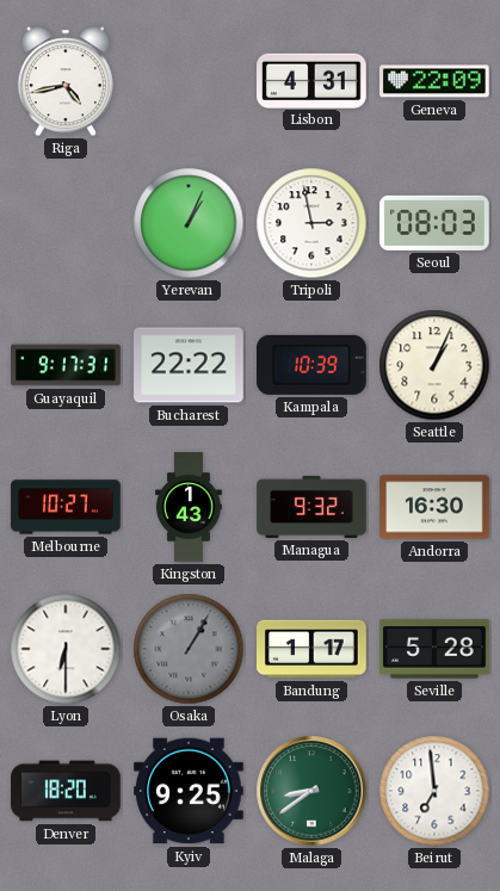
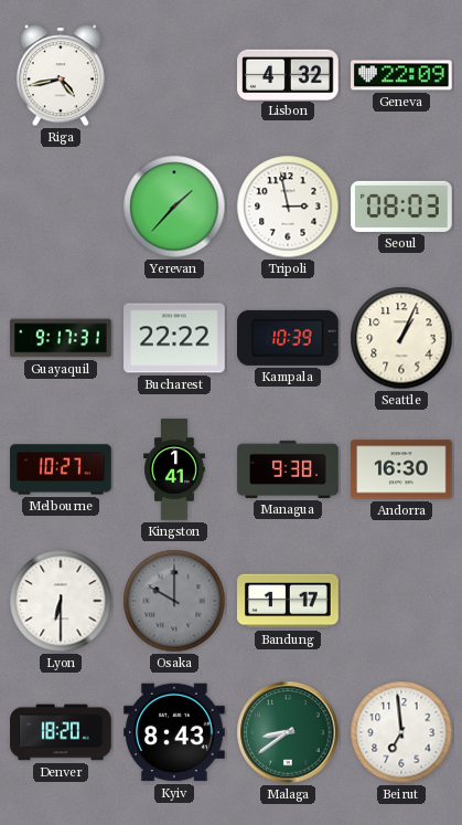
Lisbon: 4:31 -> 4:32 (289, 74)
Yerevan: 1:04 -> 1:37 (174, 207)
Kingston: 1:43 -> 1:41 (174, 469)
Managua: 9:32 -> 9:38 (288, 469)
Osaka: 1:05 -> 10:00 (174, 601)
Seville: 5:28 -> none (434, 649)
Kyiv: 9:25 -> 8:43 (174, 732)
